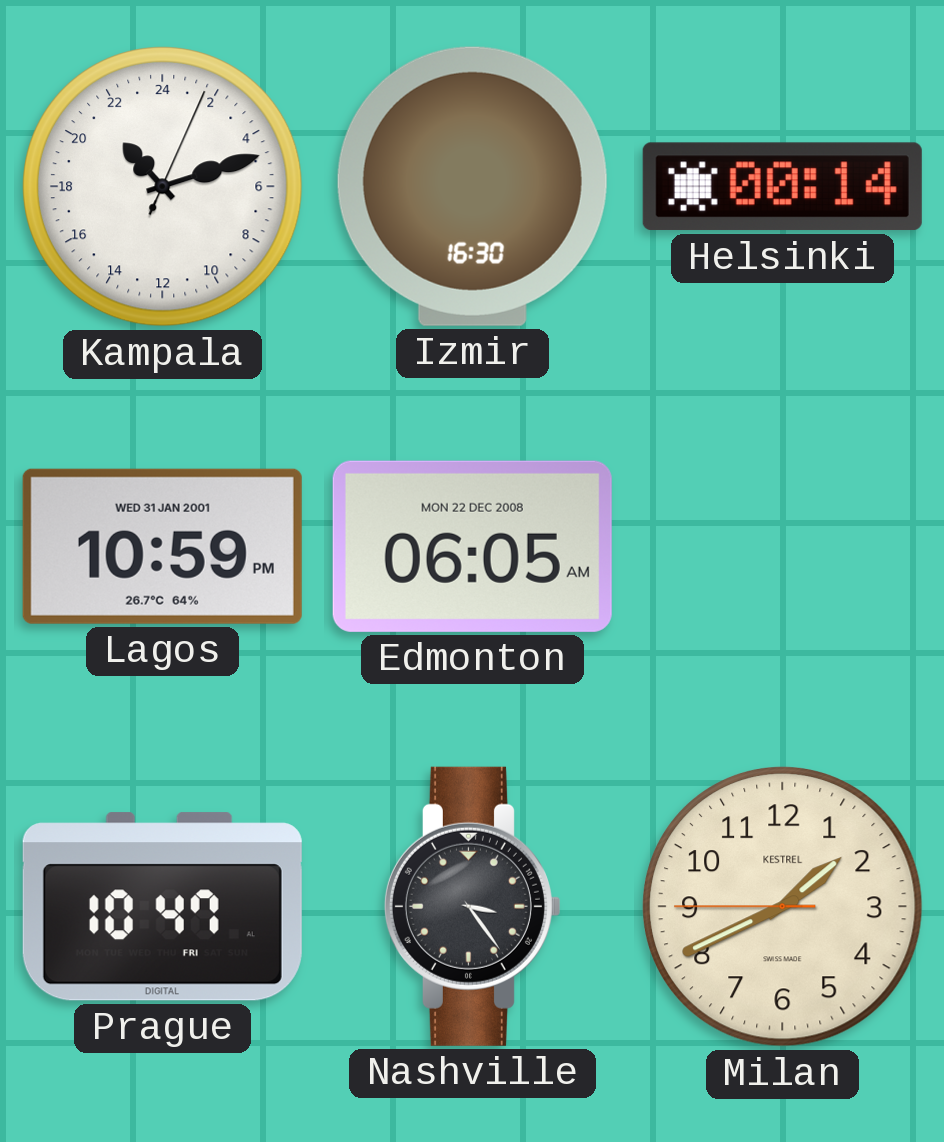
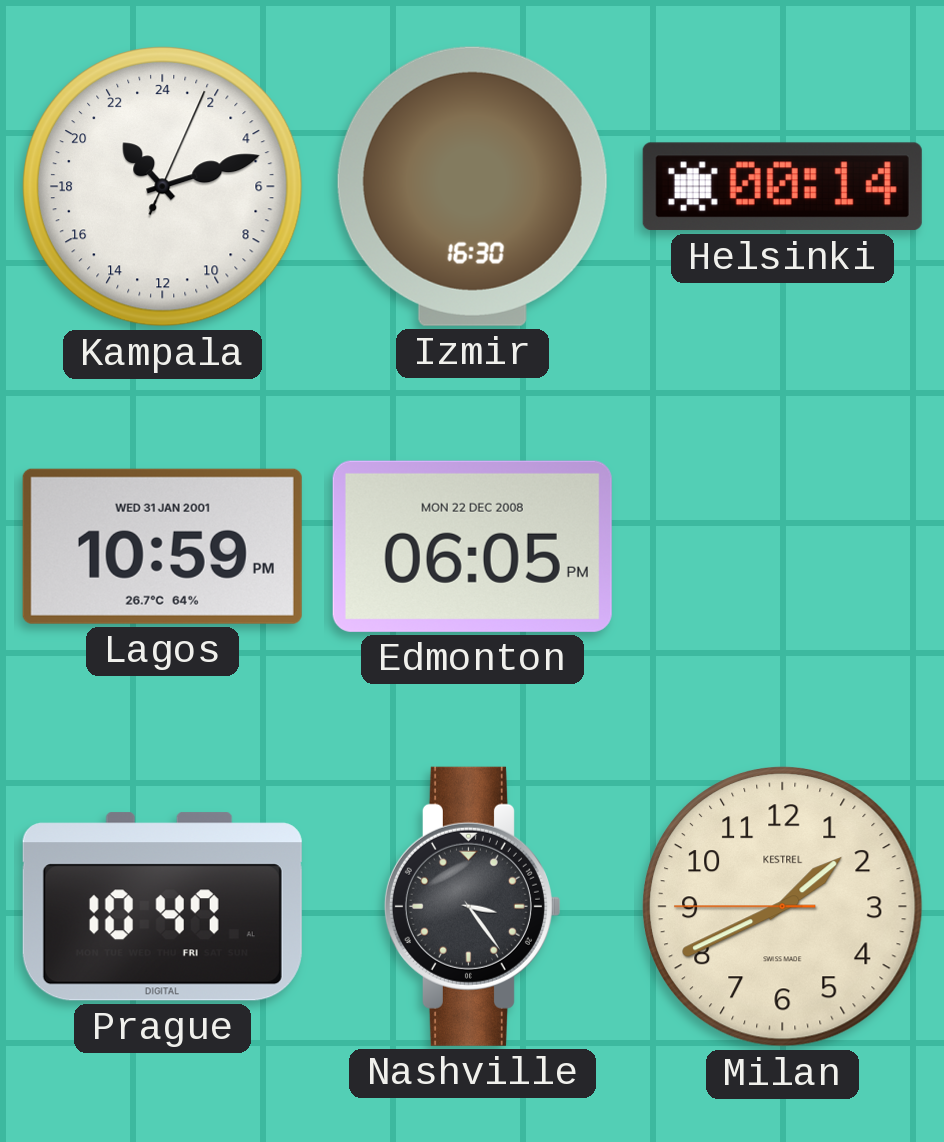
Edmonton: 06:05 AM -> 06:05 PM (472, 546)
